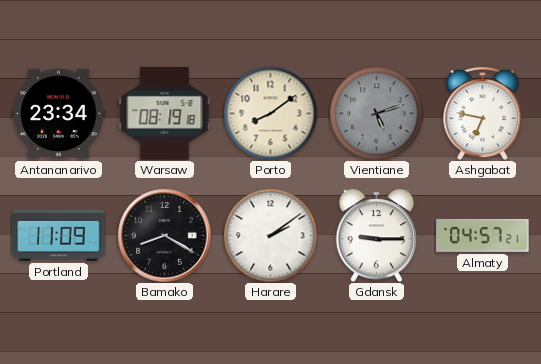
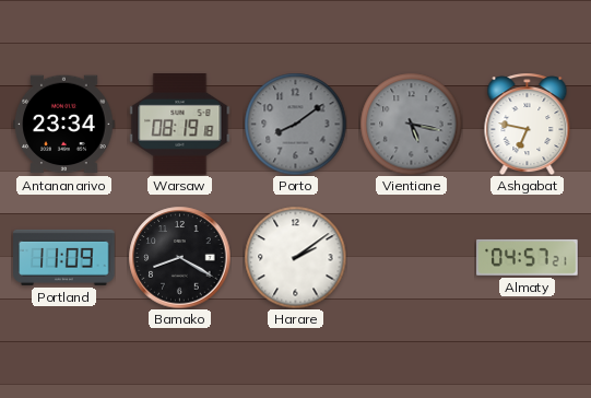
Porto dial: cream -> grey (295, 124)
Vientiane: 5:12 -> 5:17 (411, 124)
Gdansk: 9:15 -> none (376, 235)
